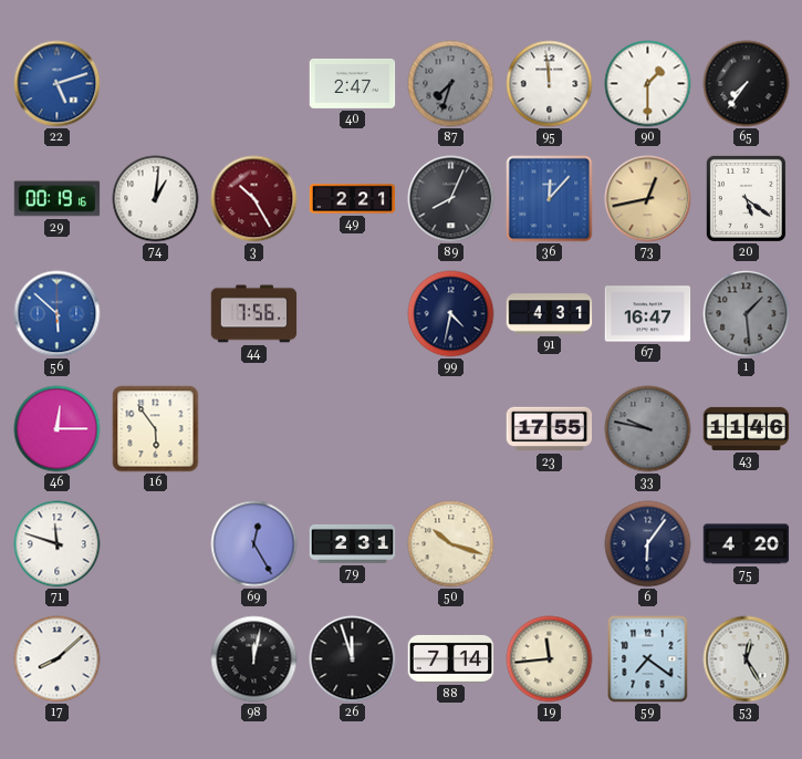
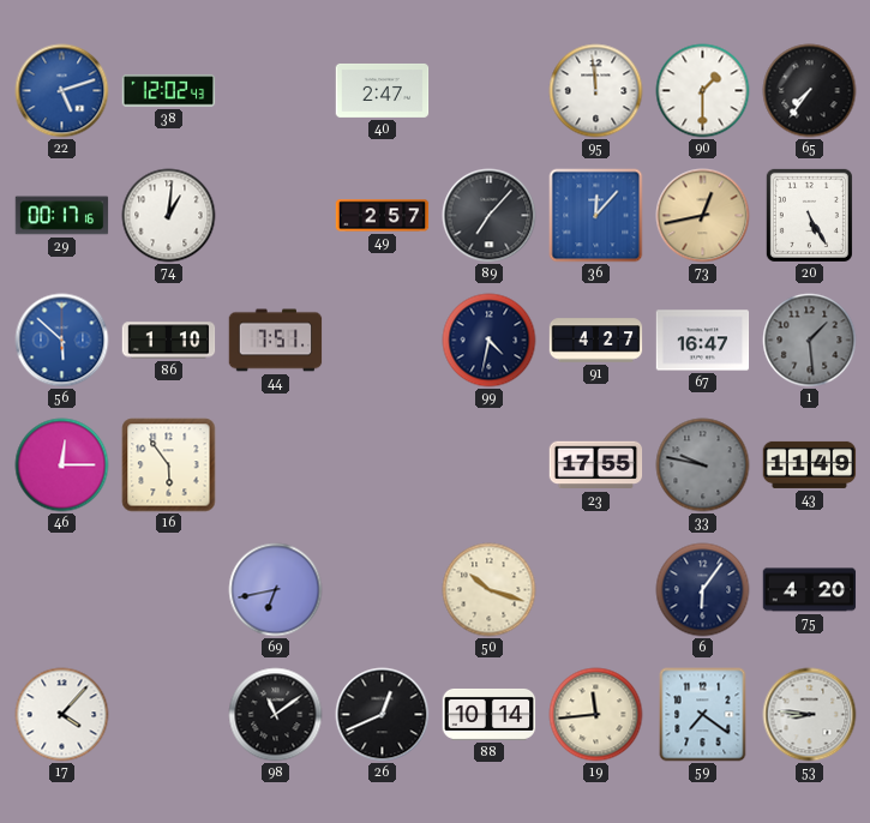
38: none -> 12:02 (169, 91)
87: 7:33 -> none (451, 84)
29: 00:19 -> 00:17 (62, 216)
3: 10:25 -> none (254, 199)
49: 2:21 -> 2:57 (383, 216)
89: 8:04 -> 7:07 (490, 216)
20: 5:21 -> 5:25 (809, 215)
86: none -> 1:10 (169, 341)
44: 7:56 -> 7:51 (276, 341)
91: 4:31 -> 4:27 (596, 341)
43: 11:46 -> 11:49 (810, 464)
71: 11:48 -> none (58, 544)
69: 12:25 -> 6:43 (276, 590)
79: 2:31 -> none (353, 543)
17: 8:08 -> 4:07 (62, 715)
98: 12:02 -> 11:09 (276, 715)
26: 11:57 -> 12:41 (383, 715)
88: 7:14 -> 10:14 (490, 714)
53: 12:25 -> 8:46 (810, 715)
